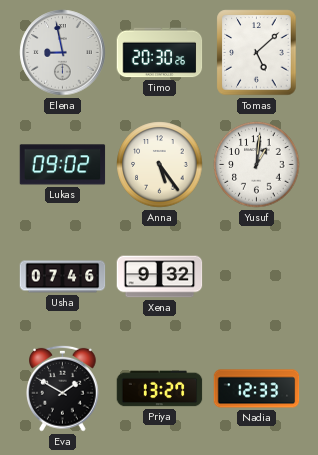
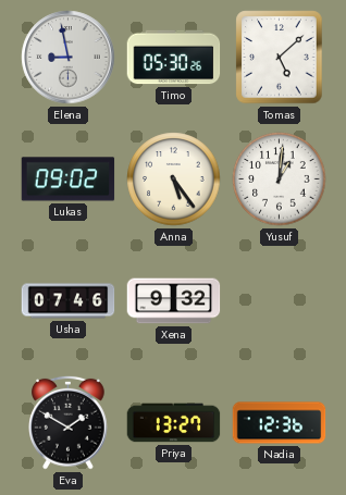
Timo: 20:30 -> 05:30 (174, 58)
Nadia: 12:33 -> 12:36 (280, 423)
